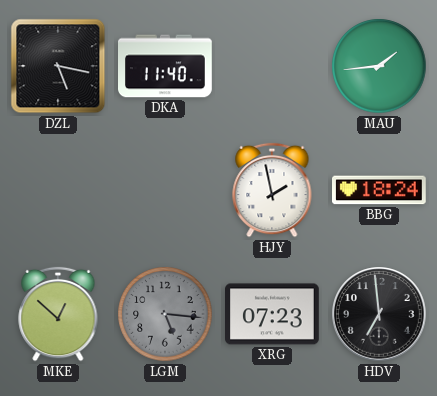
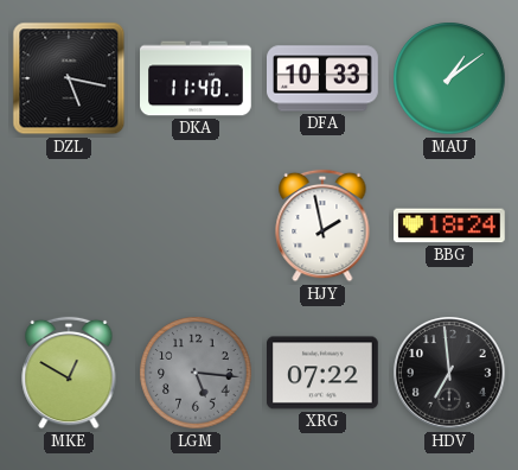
DFA: none -> 10:33 (324, 78)
MAU: 1:44 -> 1:09 (449, 78)
MKE: 12:52 -> 12:50 (69, 373)
XRG: 07:23 -> 07:22 (324, 373)
